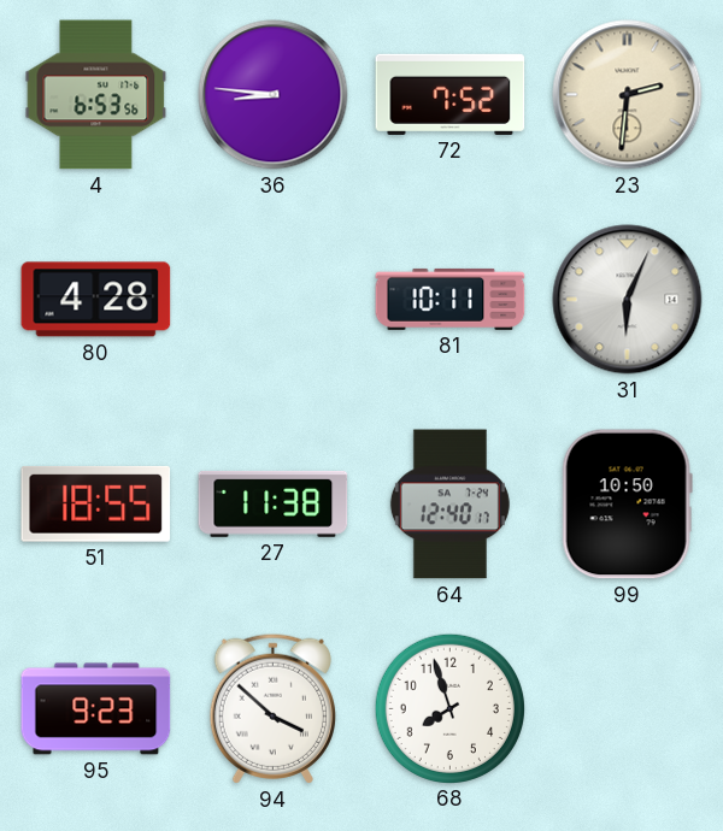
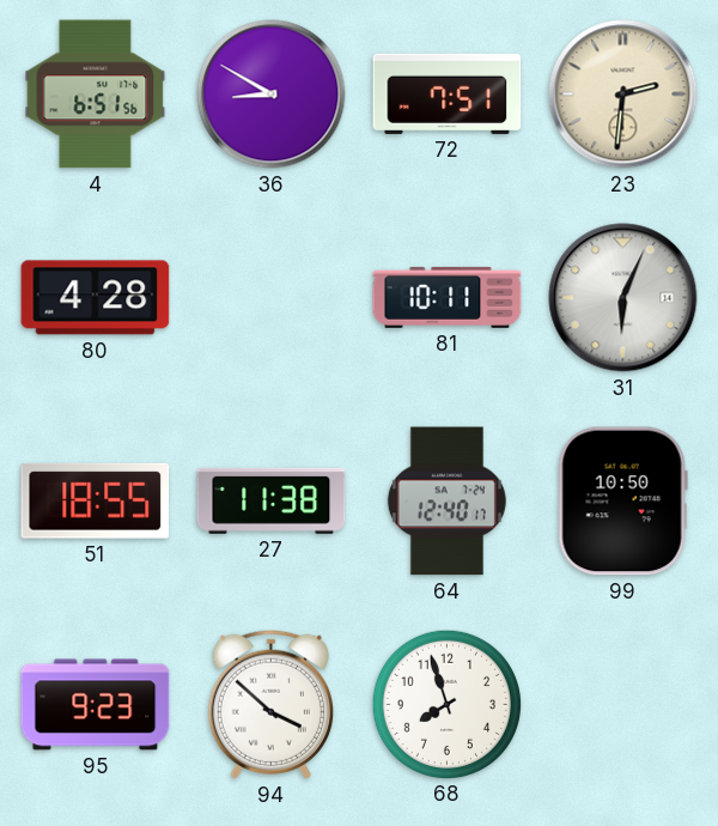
4: 6:53 -> 6:51 (96, 95)
36: 8:46 -> 8:50 (272, 95)
72: 7:52 -> 7:51 (448, 93)
